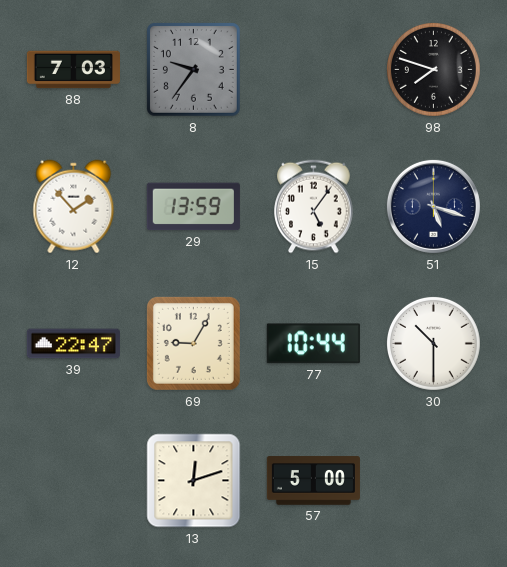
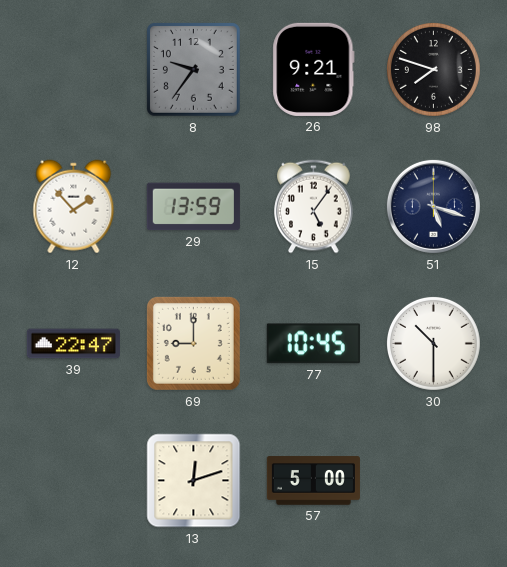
88: 7:03 -> none (73, 70)
26: none -> 9:21 (314, 69)
69: 9:05 -> 9:00 (193, 343)
77: 10:44 -> 10:45 (313, 344)
